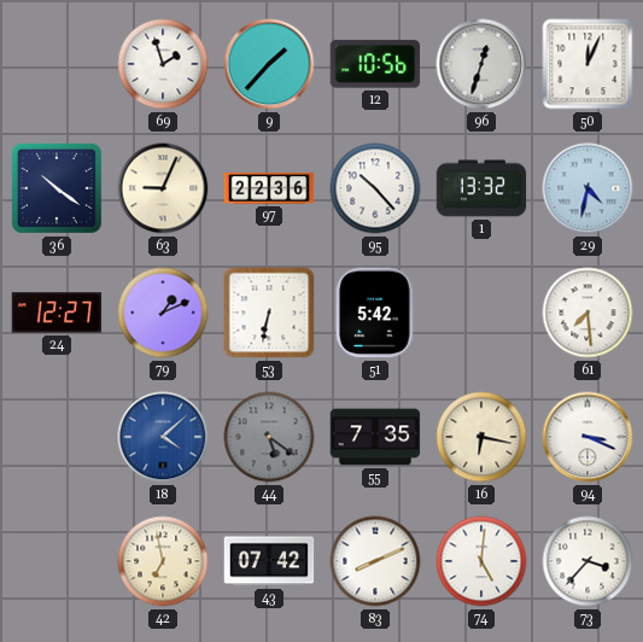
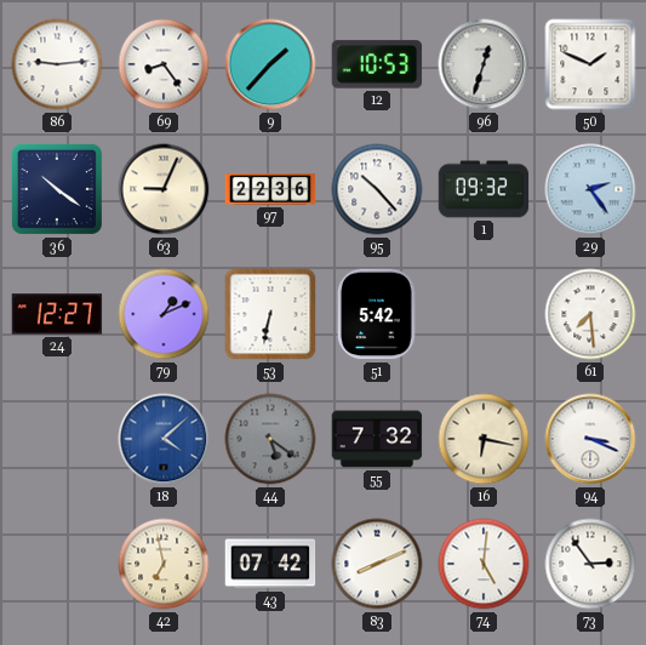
86: none -> 9:14 (57, 64)
69: 1:57 -> 8:24 (164, 64)
12: 10:56 -> 10:53 (377, 64)
50: 12:04 -> 1:49 (590, 64)
1: 13:32 -> 09:32 (484, 189)
29: 4:32 -> 2:24 (590, 189)
55: 7:35 -> 7:32 (377, 439)
73: 3:37 -> 2:54 (590, 564)
